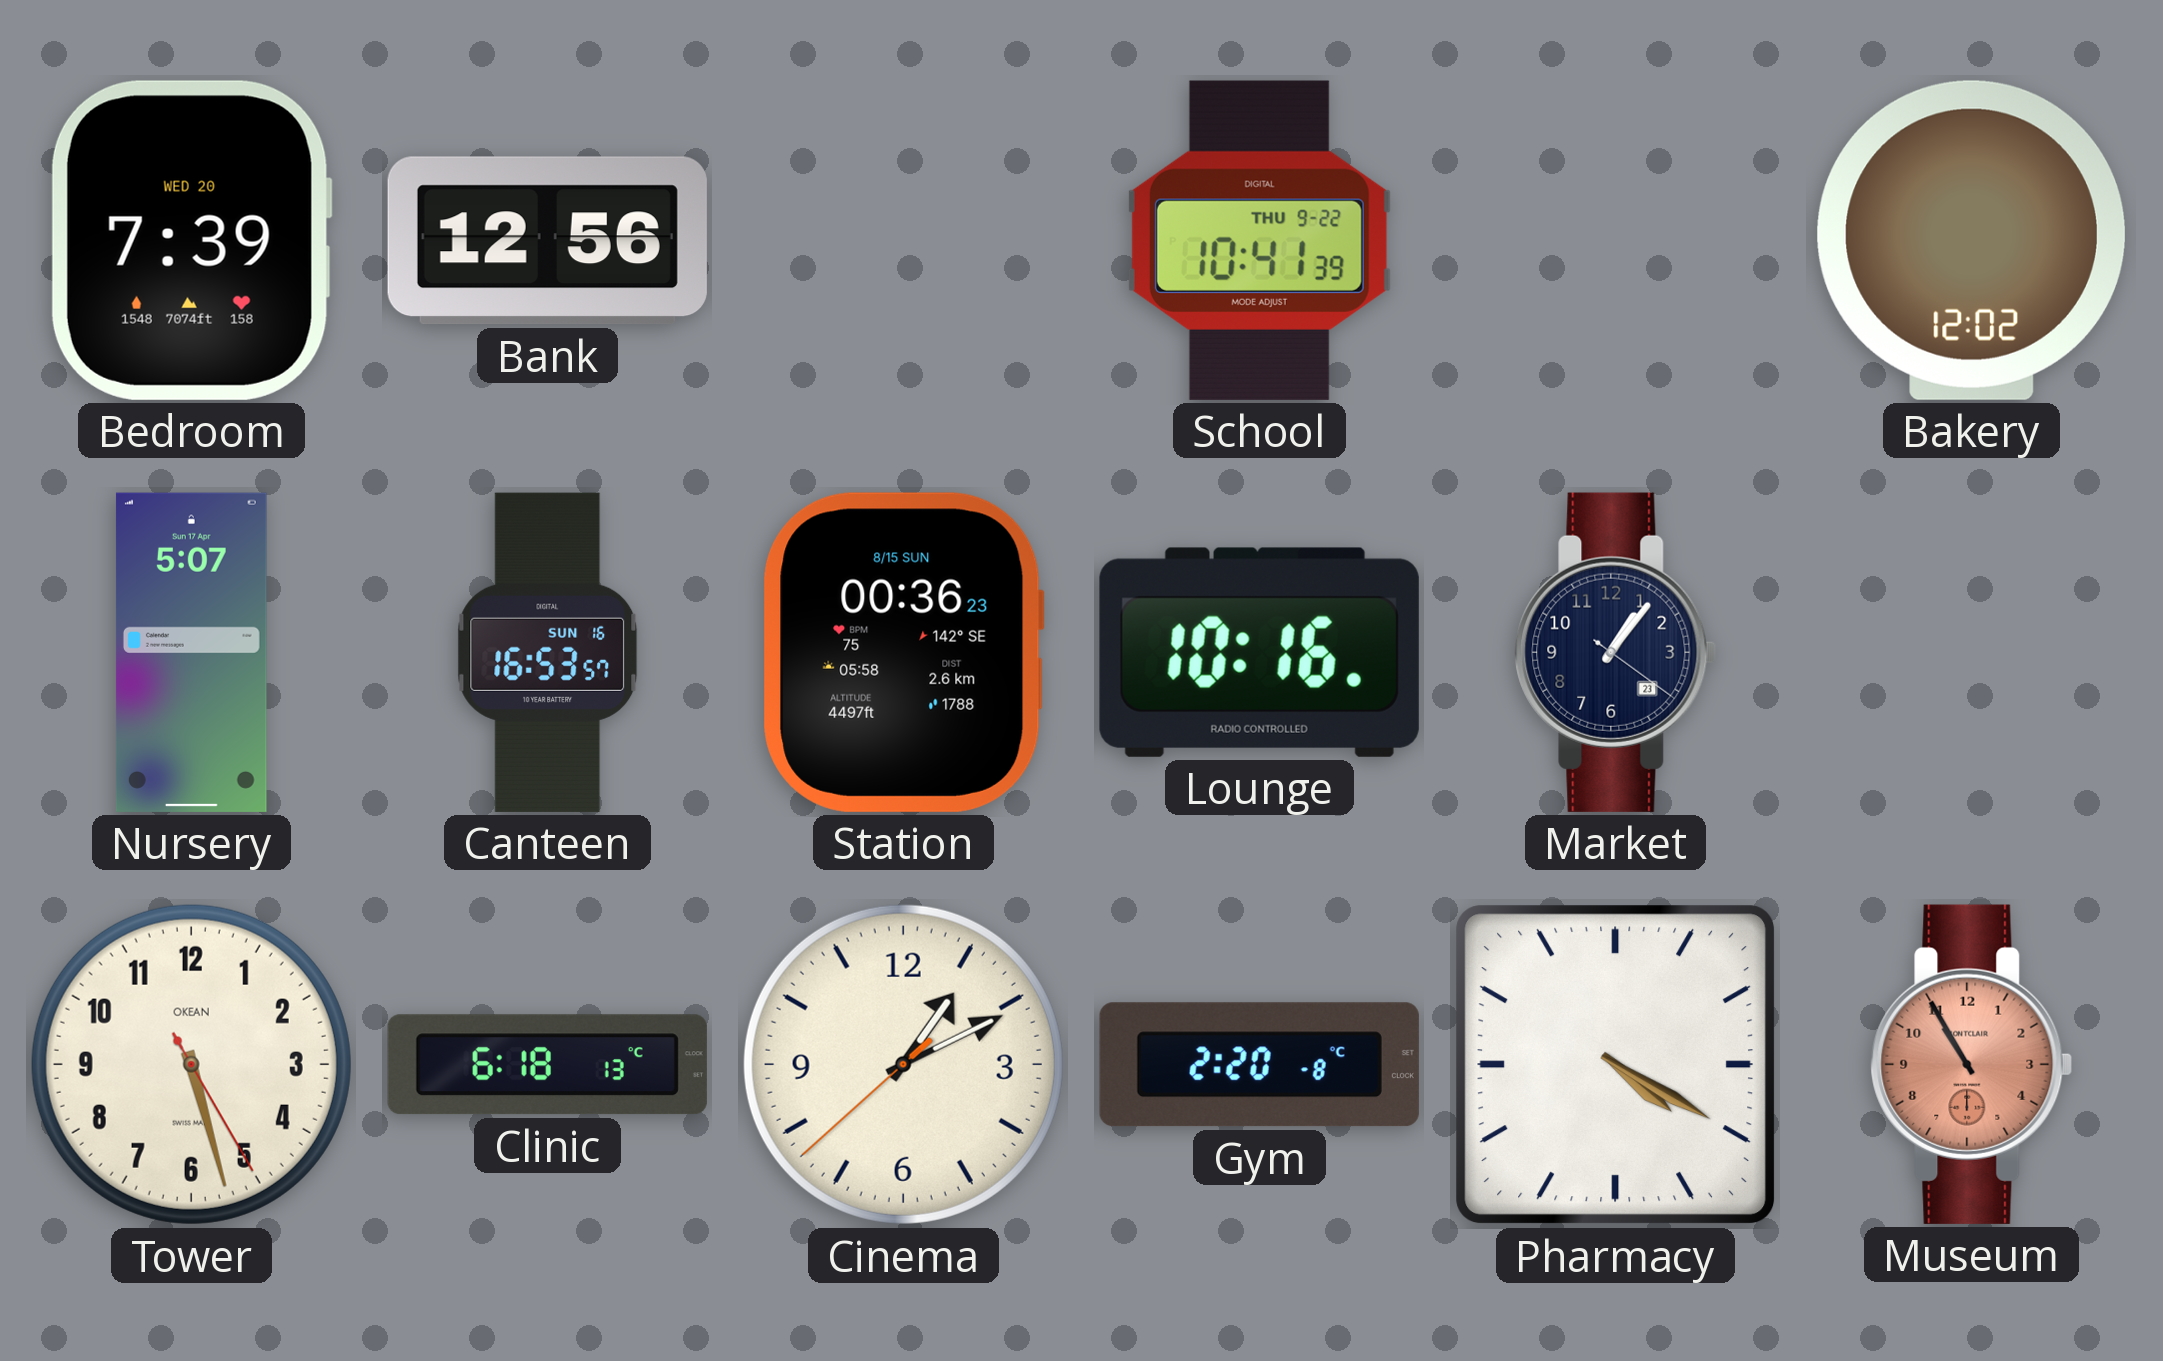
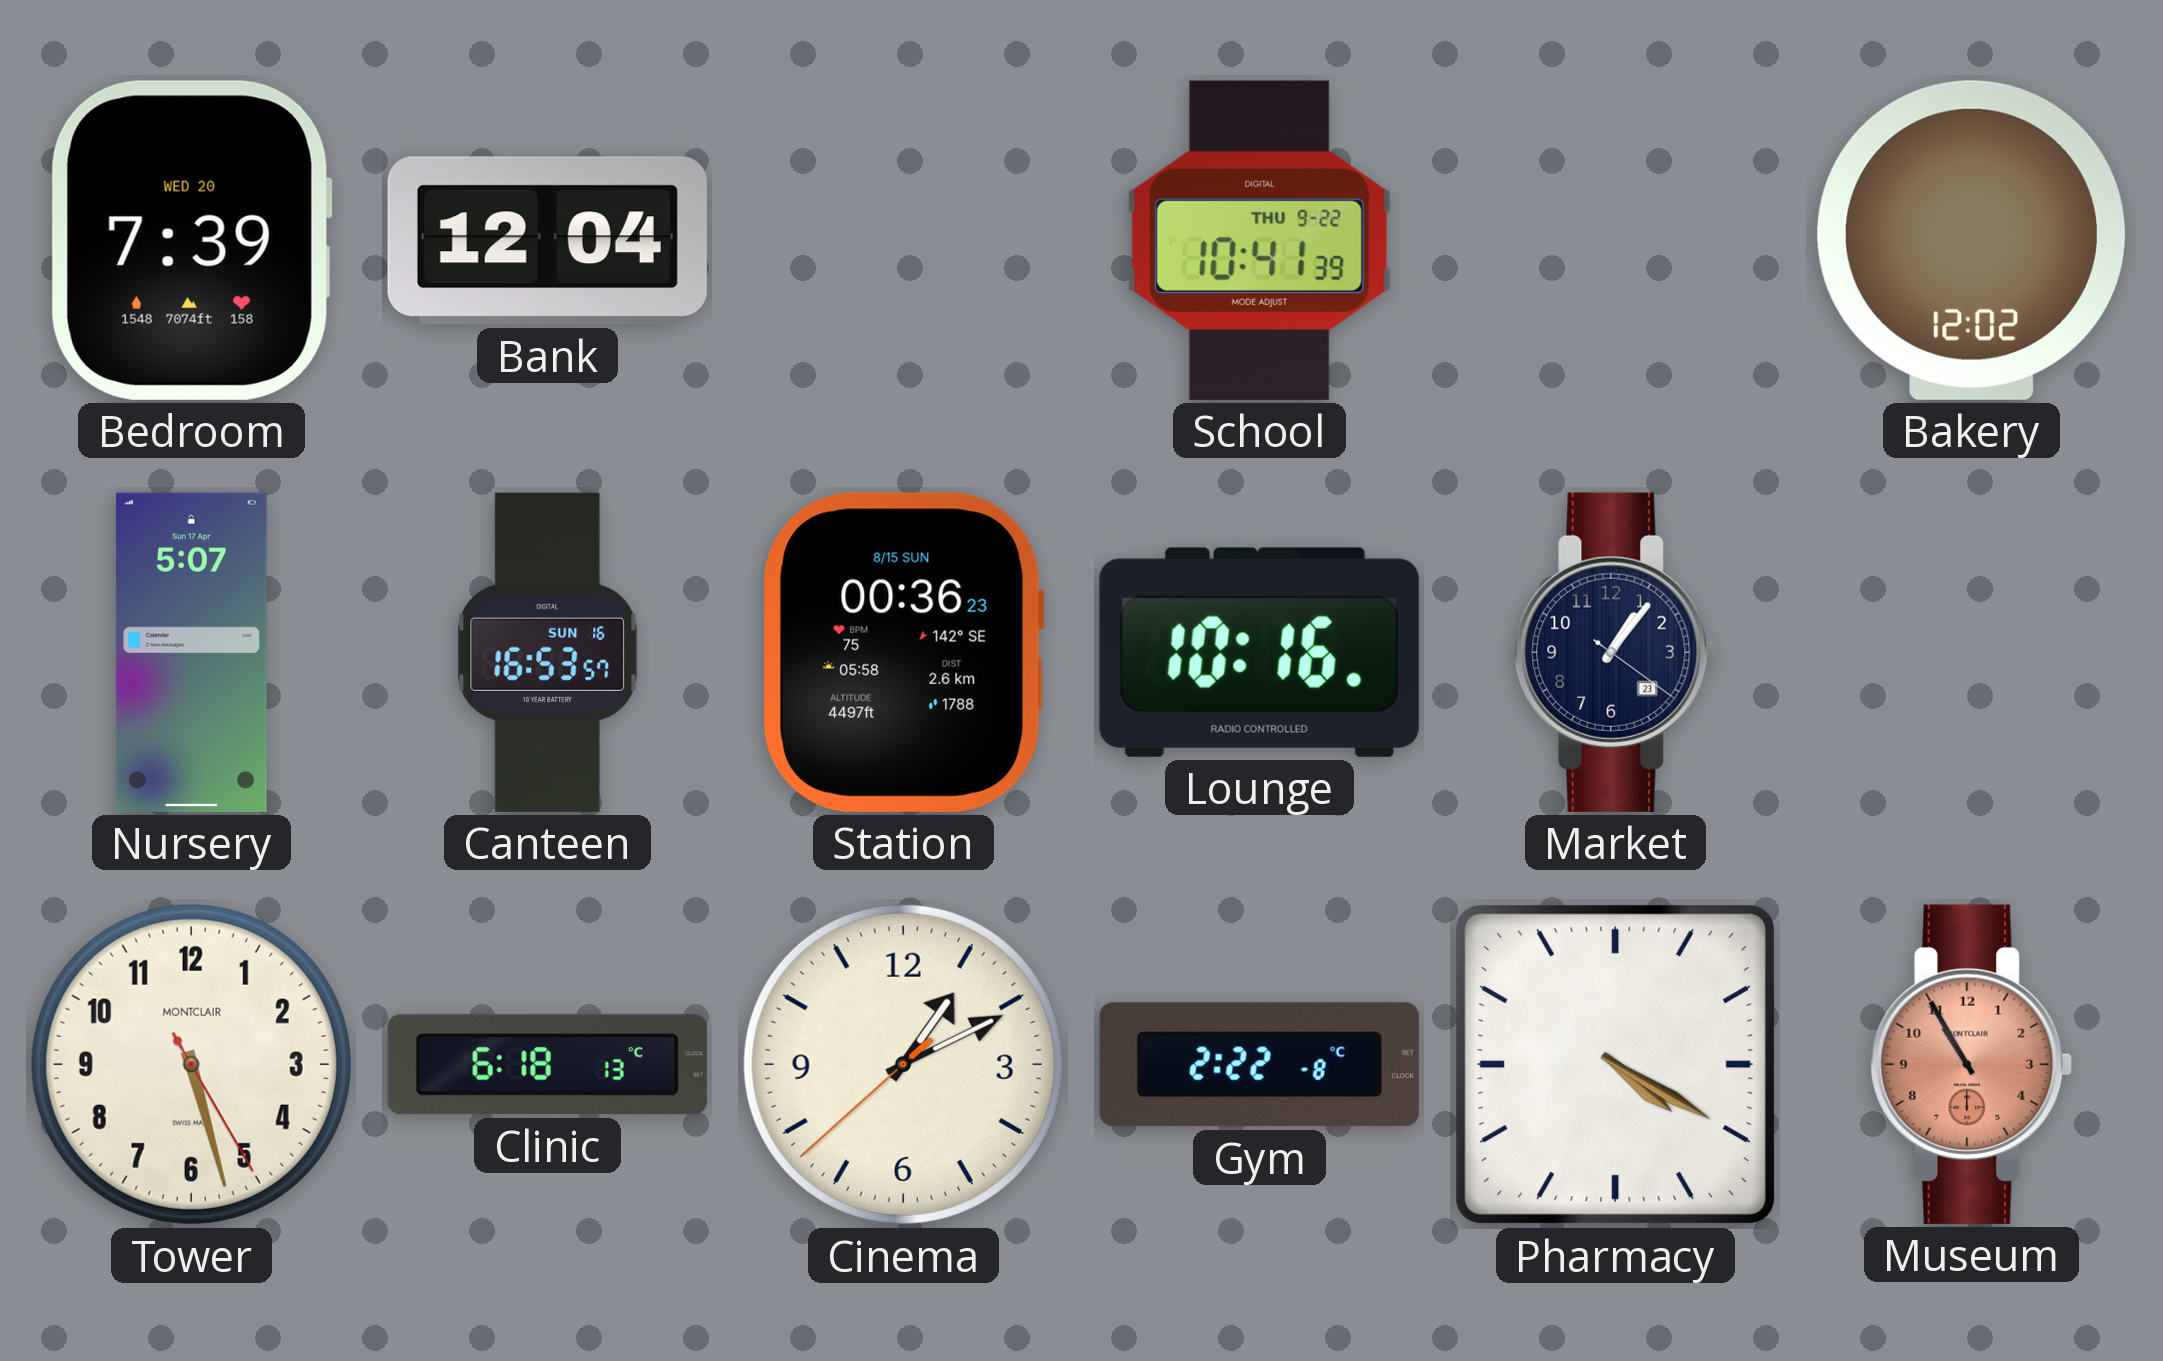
Bank: 12:56 -> 12:04 (547, 241)
Tower brand: OKEAN -> MONTCLAIR (191, 1064)
Gym: 2:20 -> 2:22 (1259, 1065)
